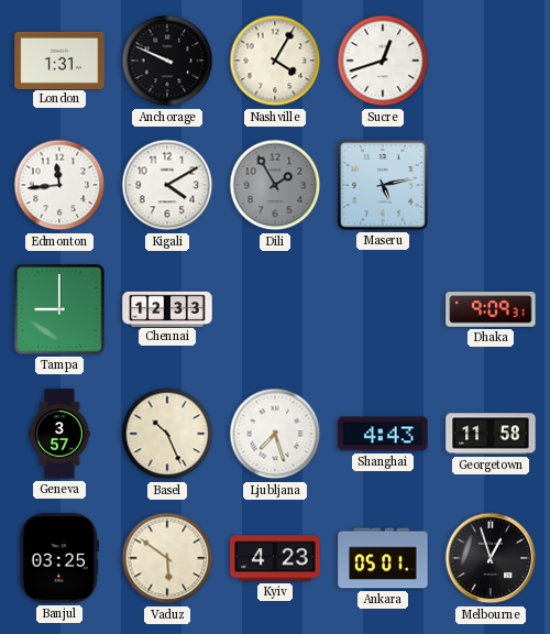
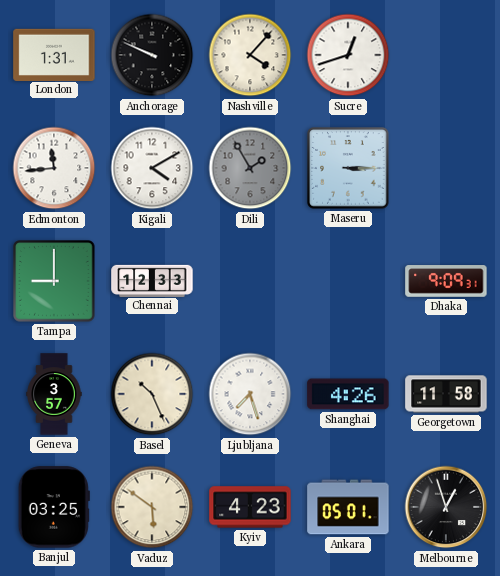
Nashville: 4:05 -> 4:07 (250, 55)
Maseru: 5:13 -> 3:15 (348, 168)
Shanghai: 4:43 -> 4:26 (348, 394)
